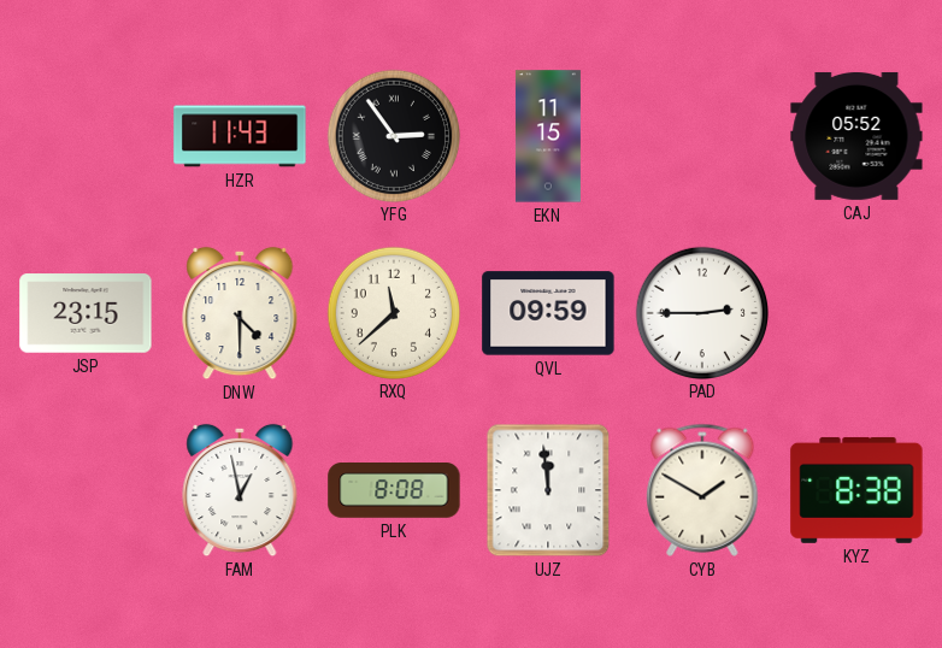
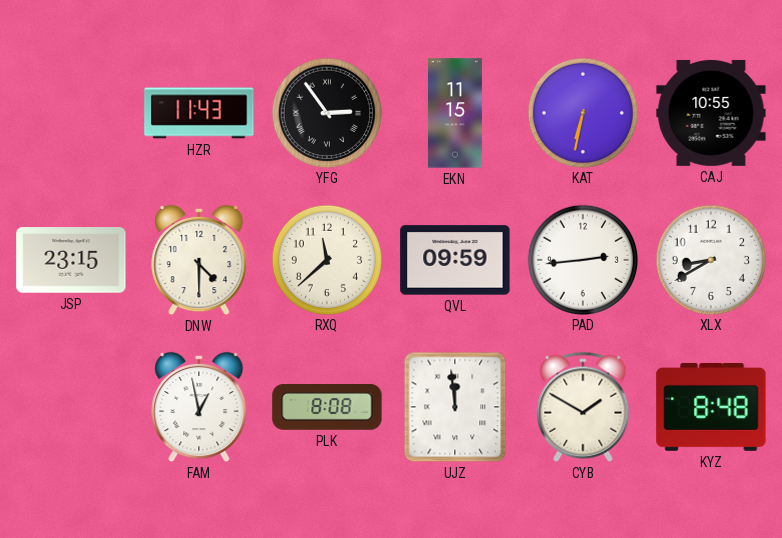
KAT: none -> 6:32 (582, 112)
CAJ: 05:52 -> 10:55 (711, 113)
PAD: 2:45 -> 2:44 (582, 259)
XLX: none -> 8:40 (710, 259)
KYZ: 8:38 -> 8:48 (711, 407)
